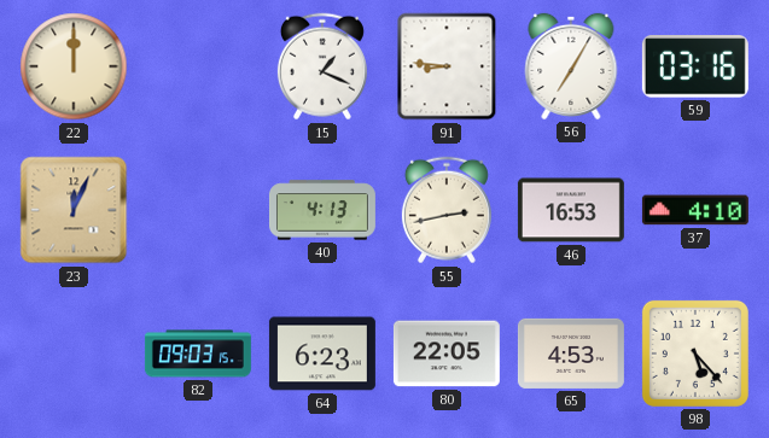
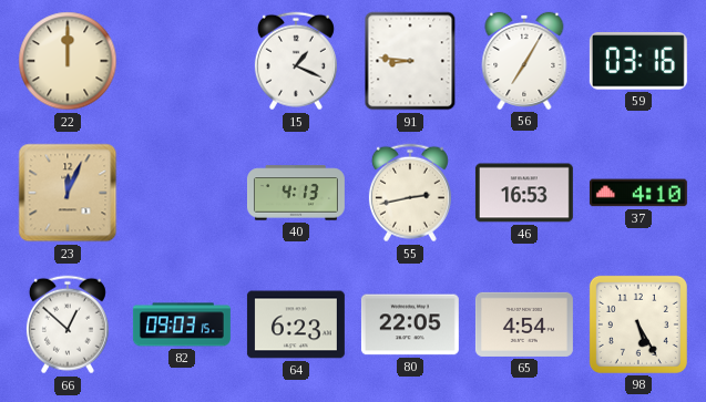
66: none -> 12:52 (68, 324)
65: 4:53 -> 4:54 (524, 324)
98: 5:23 -> 5:25 (638, 324)
